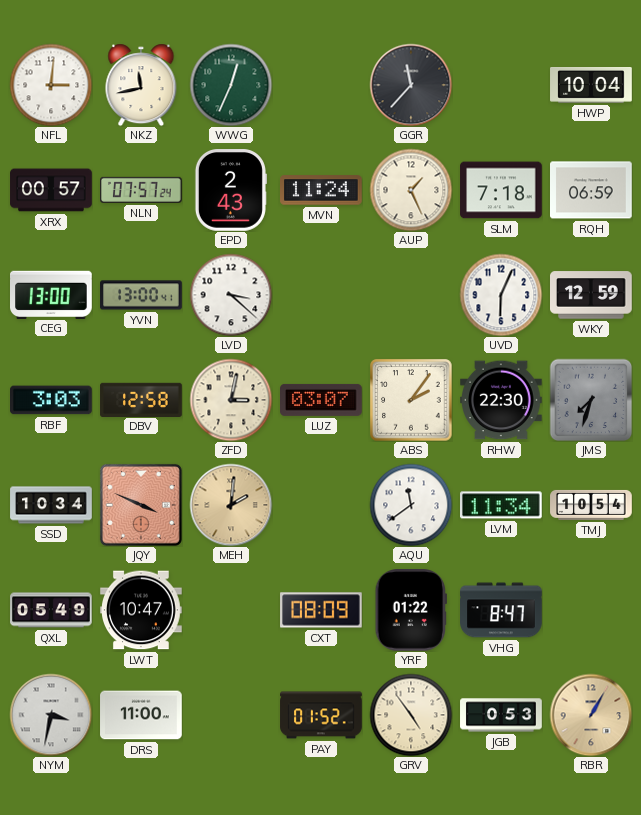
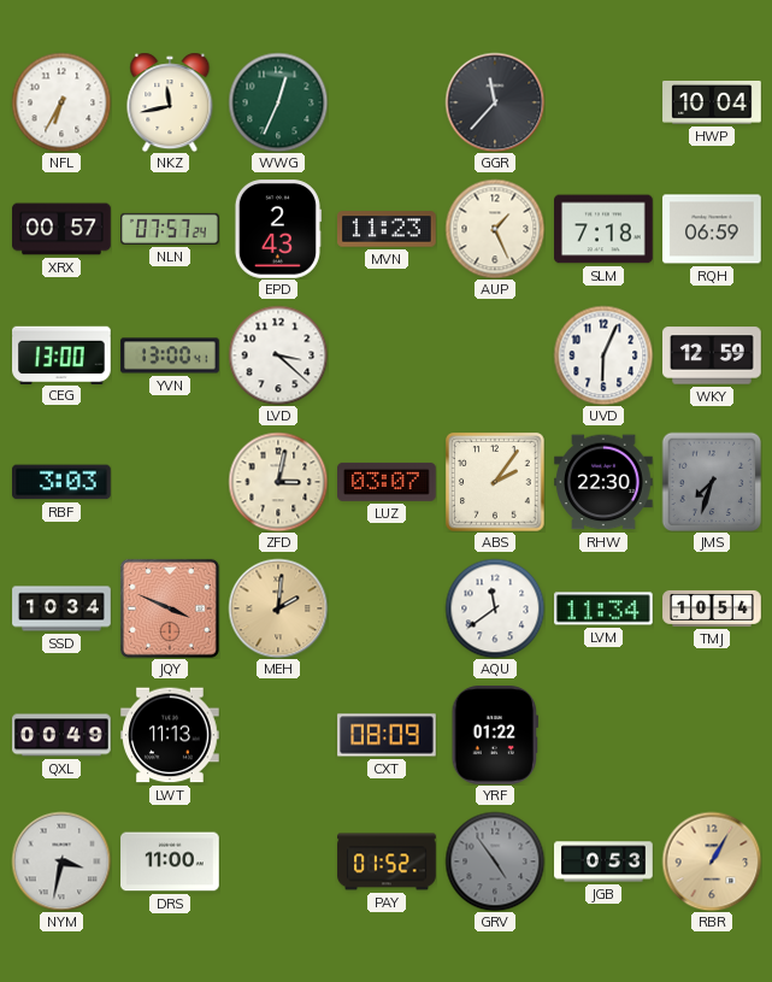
NFL: 3:01 -> 6:35 (61, 102)
MVN: 11:24 -> 11:23 (388, 229)
DBV: 12:58 -> none (141, 399)
QXL: 05:49 -> 00:49 (61, 735)
LWT: 10:47 -> 11:13 (170, 735)
VHG: 8:47 -> none (501, 610)
GRV dial: cream -> grey (495, 862)
